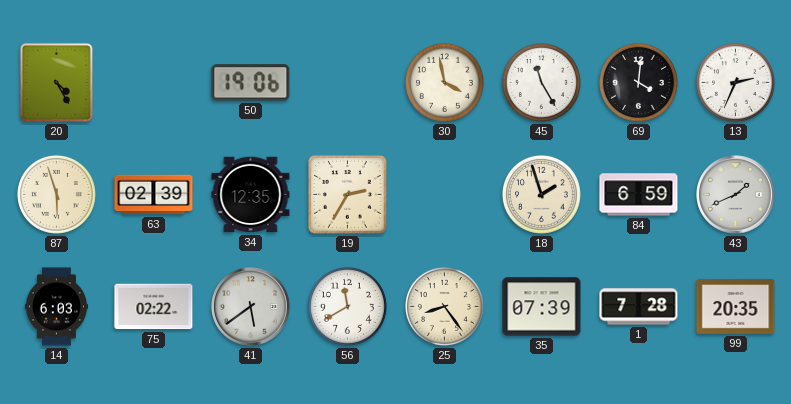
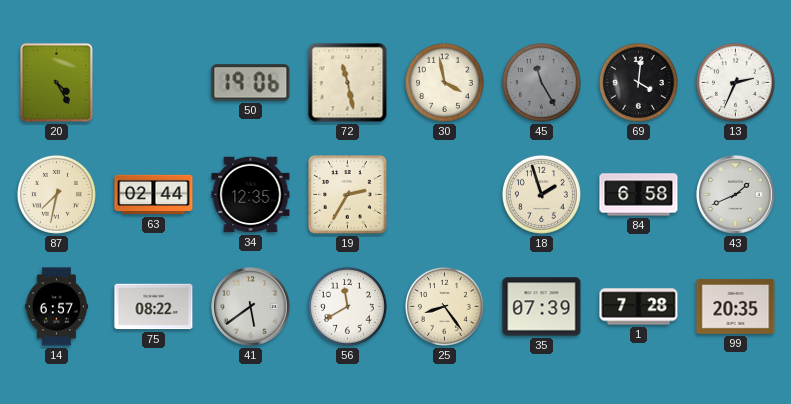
72: none -> 11:28 (348, 83)
45 dial: white -> grey (541, 82)
87: 5:57 -> 7:32 (56, 194)
63: 02:39 -> 02:44 (154, 195)
84: 6:59 -> 6:58 (639, 195)
14: 6:03 -> 6:57 (56, 307)
75: 02:22 -> 08:22 (154, 307)
